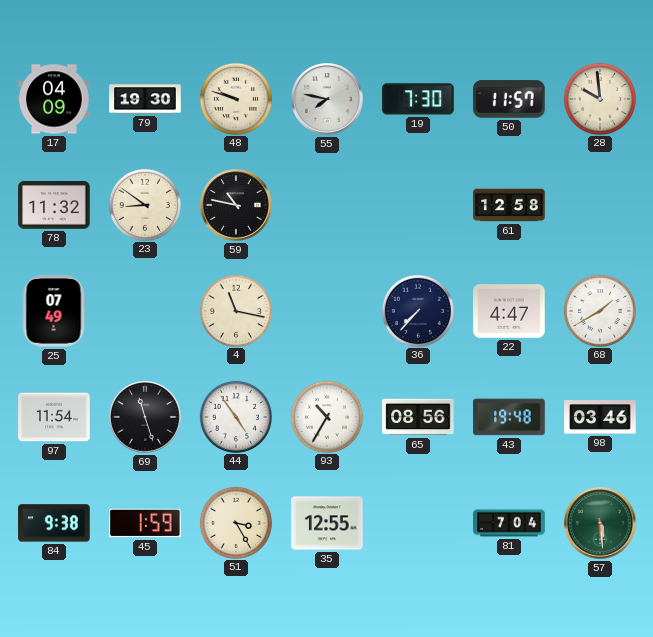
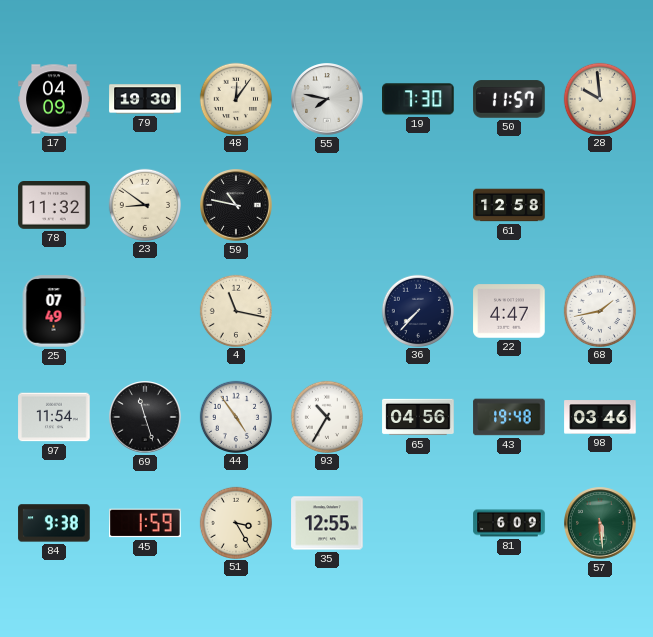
48: 9:48 -> 12:06 (235, 98)
68: 1:40 -> 1:43 (599, 310)
65: 08:56 -> 04:56 (418, 417)
81: 7:04 -> 6:09 (509, 523)
